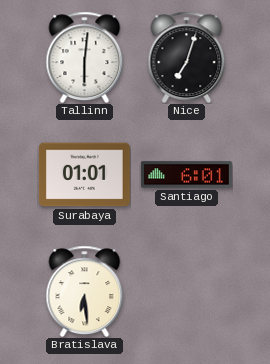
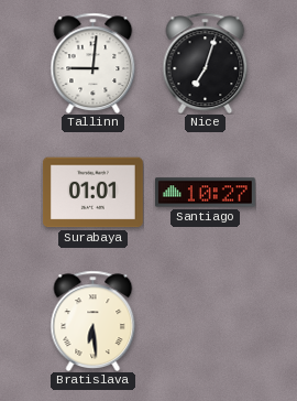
Tallinn: 6:01 -> 9:01 (94, 63)
Santiago: 6:01 -> 10:27 (206, 193)
